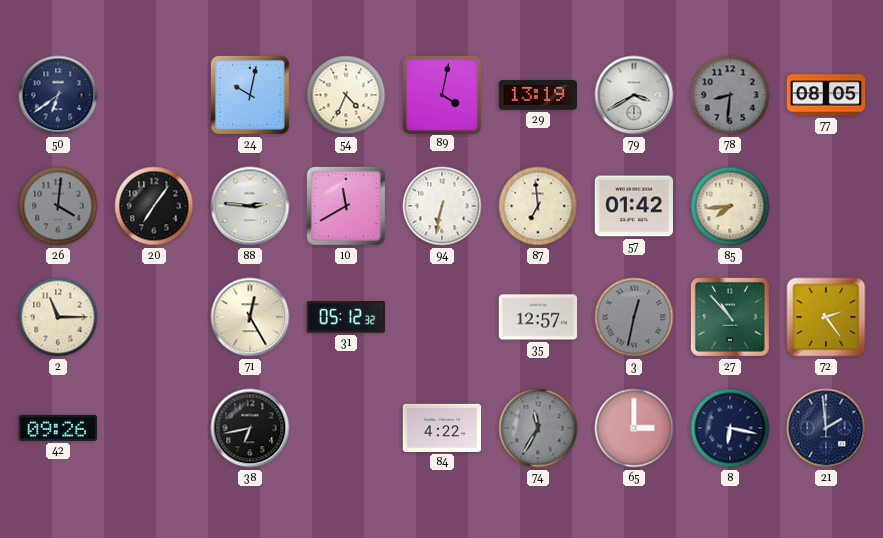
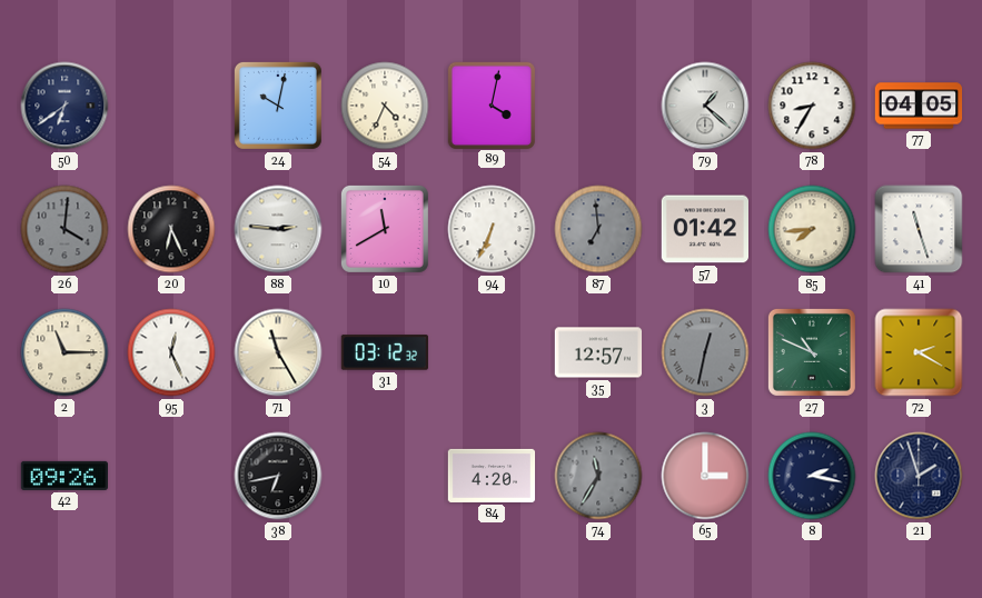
29: 13:19 -> none (537, 96)
79: 3:40 -> 1:22 (705, 106)
78: 8:31 -> 8:35 (812, 106)
78 dial: grey -> white (812, 106)
77: 08:05 -> 04:05 (919, 106)
20: 7:06 -> 6:26 (171, 229)
94: 6:32 -> 6:34 (492, 229)
87 dial: cream -> grey (598, 229)
41: none -> 11:27 (919, 229)
95: none -> 12:26 (171, 352)
71: 12:25 -> 11:25 (278, 352)
31: 05:12 -> 03:12 (385, 352)
27: 10:53 -> 10:49 (812, 352)
72: 2:24 -> 2:20 (919, 352)
84: 4:22 -> 4:20 (492, 476)
8: 6:17 -> 2:17 (812, 476)
21: 1:59 -> 1:57 (919, 476)
